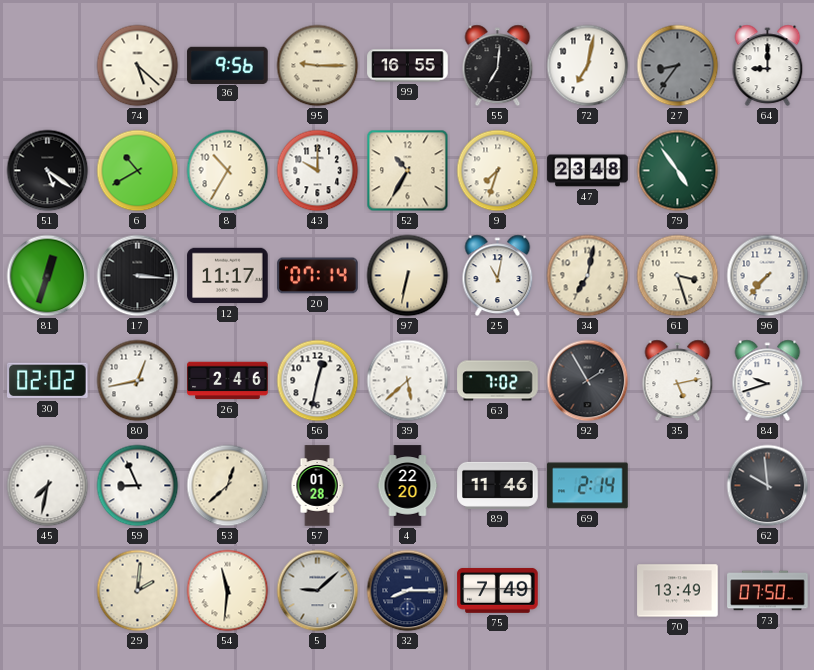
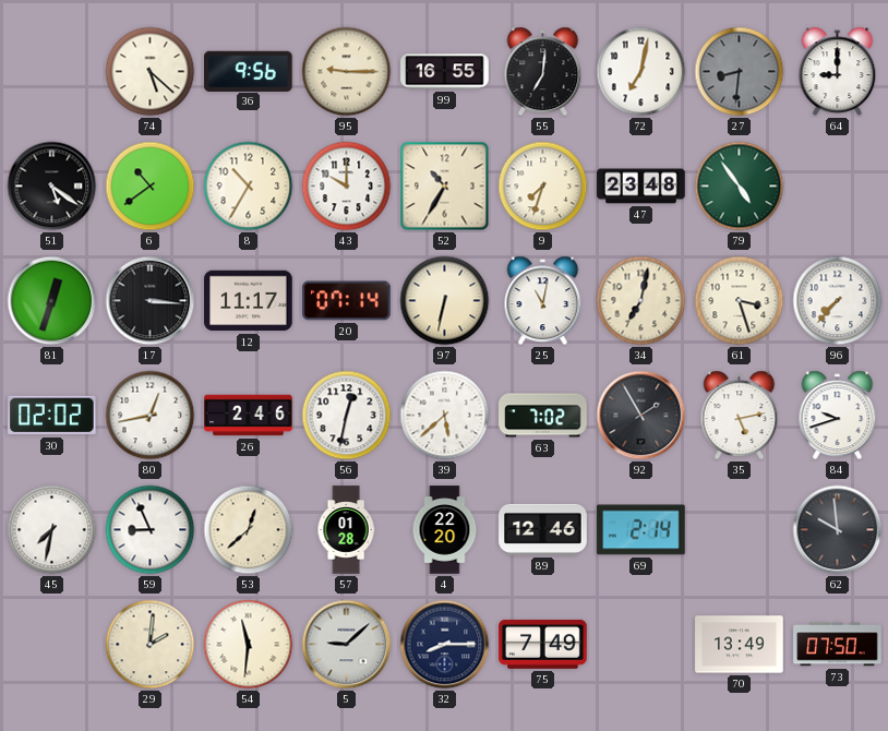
27: 8:36 -> 8:31 (740, 72)
6: 10:40 -> 10:39 (151, 187)
89: 11:46 -> 12:46 (543, 529)
